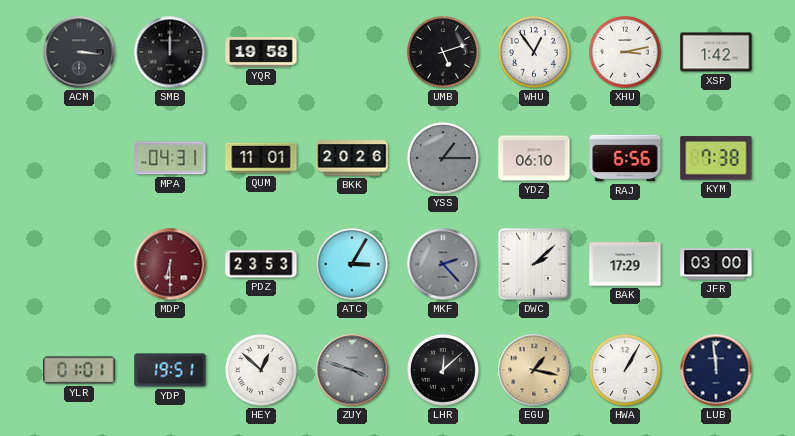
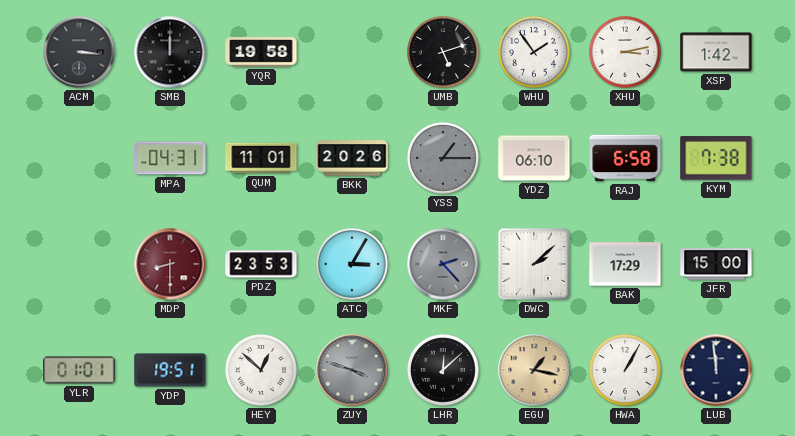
WHU: 12:54 -> 1:54 (535, 53)
RAJ: 6:56 -> 6:58 (625, 158)
MDP: 6:30 -> 8:30 (170, 264)
JFR: 03:00 -> 15:00 (716, 264)
